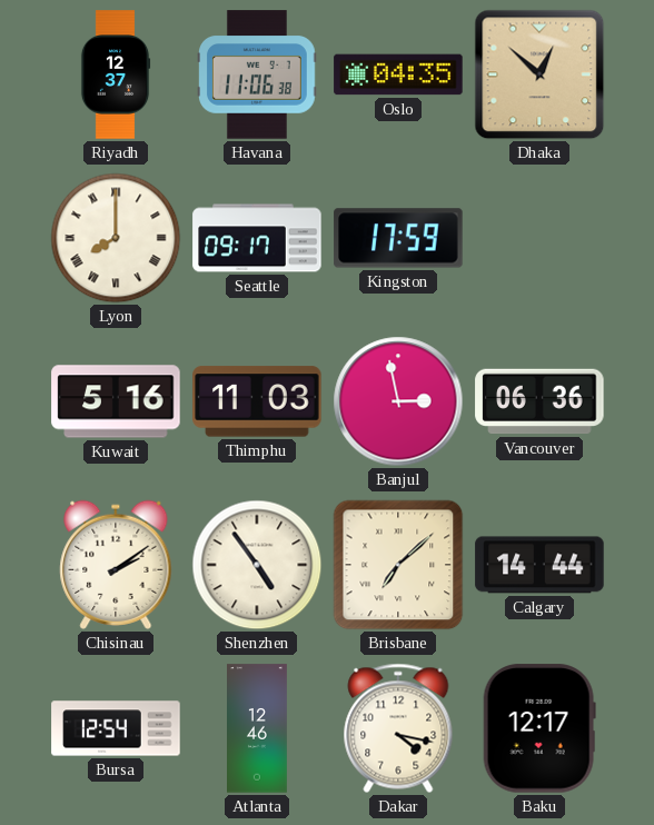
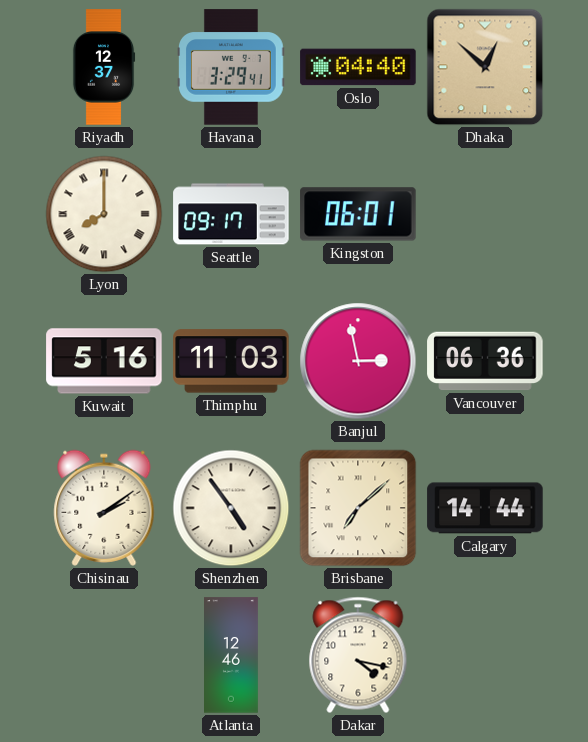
Havana: 11:06 -> 3:29 (232, 67)
Oslo: 04:35 -> 04:40 (358, 67)
Kingston: 17:59 -> 06:01 (358, 214)
Bursa: 12:54 -> none (116, 728)
Baku: 12:17 -> none (539, 728)
